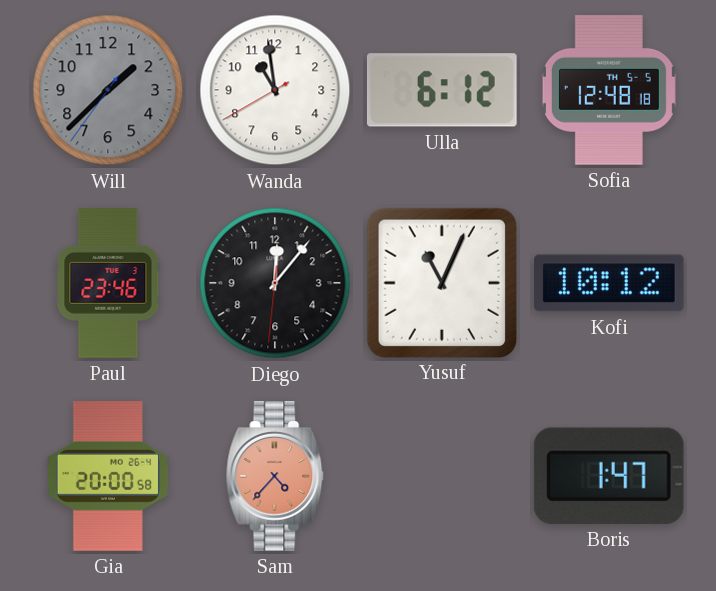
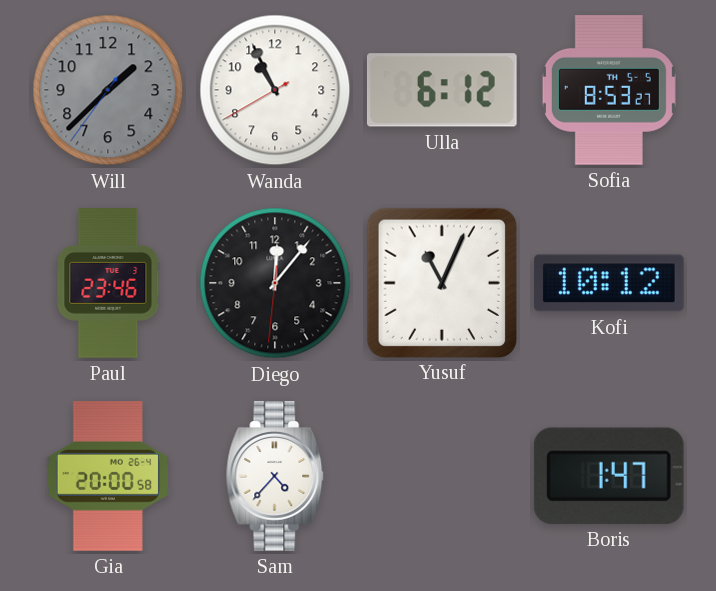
Wanda: 10:58 -> 10:55 (275, 90)
Sofia: 12:48 -> 8:53 (609, 91)
Sam dial: salmon -> white (275, 476)
